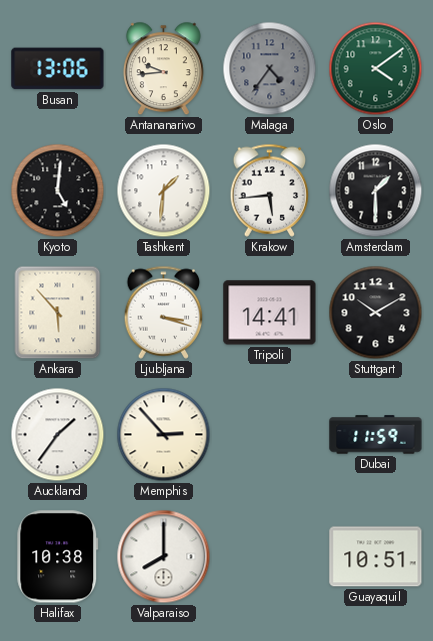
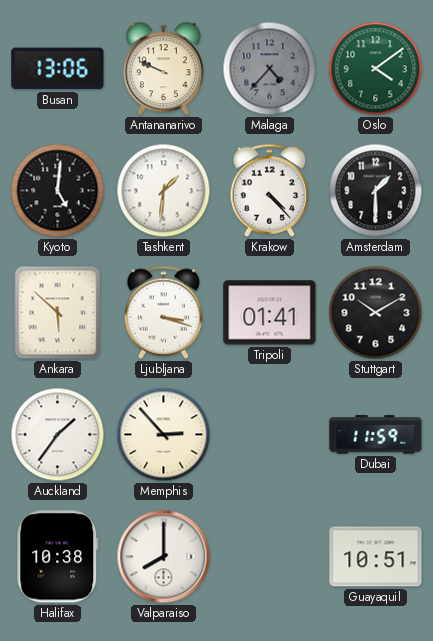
Antananarivo: 9:44 -> 9:49 (163, 69)
Malaga: 4:36 -> 4:37 (270, 69)
Krakow: 5:44 -> 4:23 (270, 190)
Ankara: 5:53 -> 5:52 (58, 313)
Tripoli: 14:41 -> 01:41 (270, 313)
